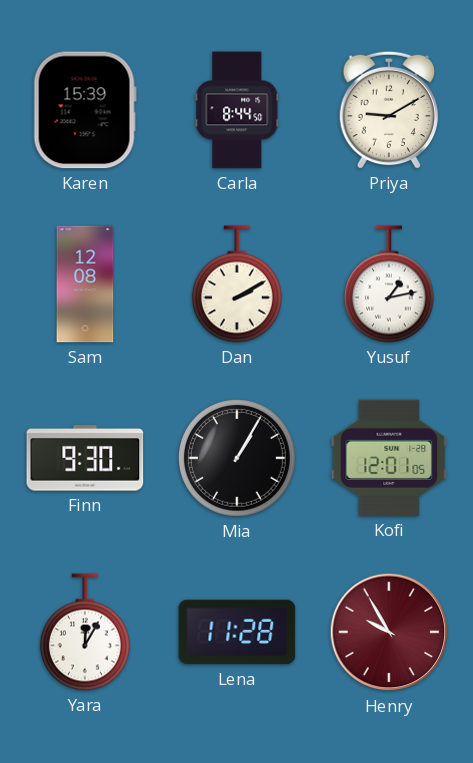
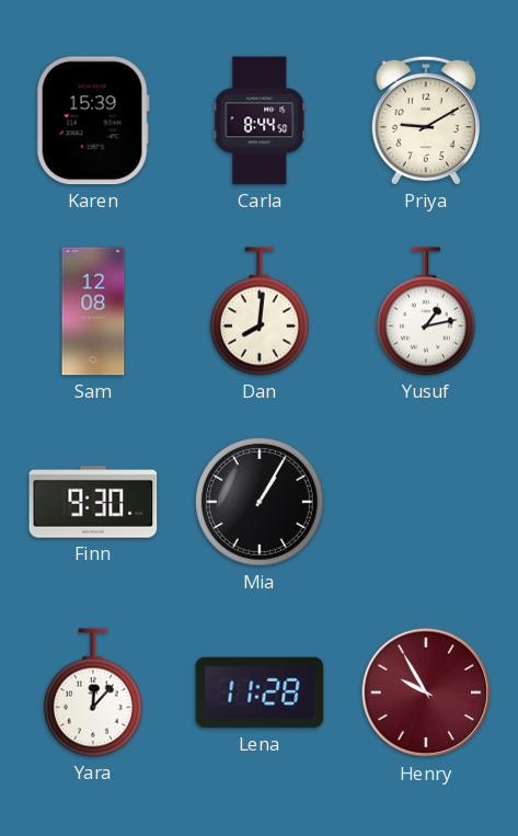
Dan: 2:10 -> 8:01 (260, 311)
Kofi: 12:01 -> none (389, 458)
Yara: 12:05 -> 12:07 (93, 692)
